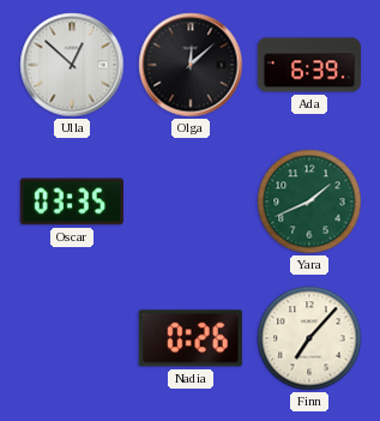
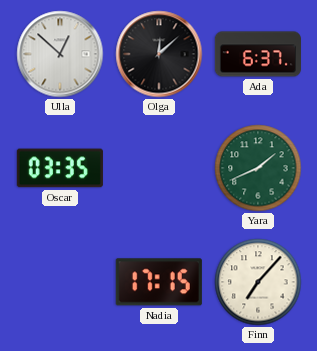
Ada: 6:39 -> 6:37 (258, 54)
Nadia: 0:26 -> 17:15 (159, 282)
